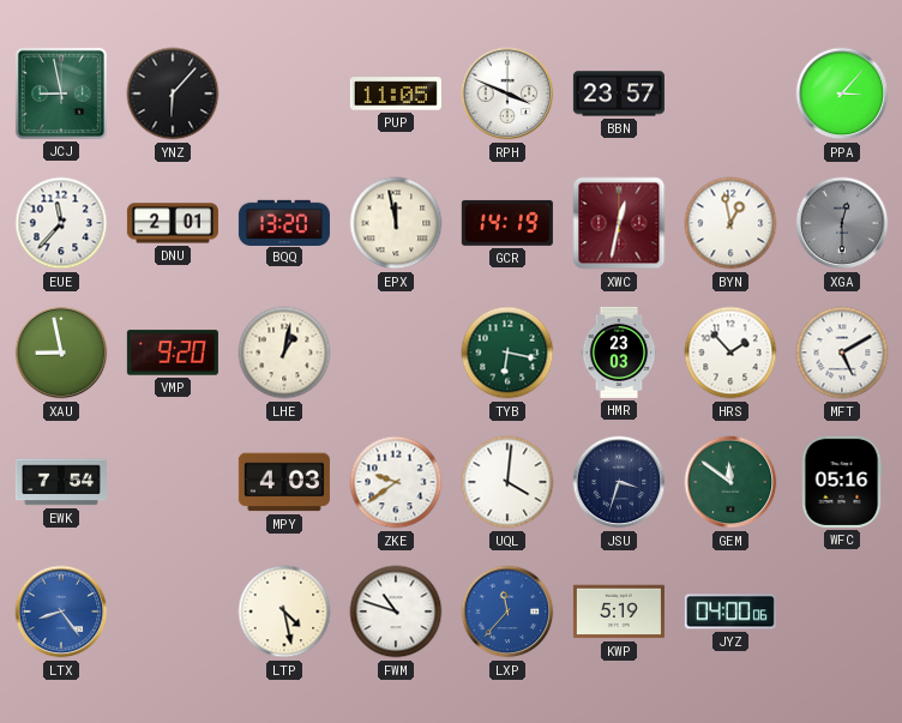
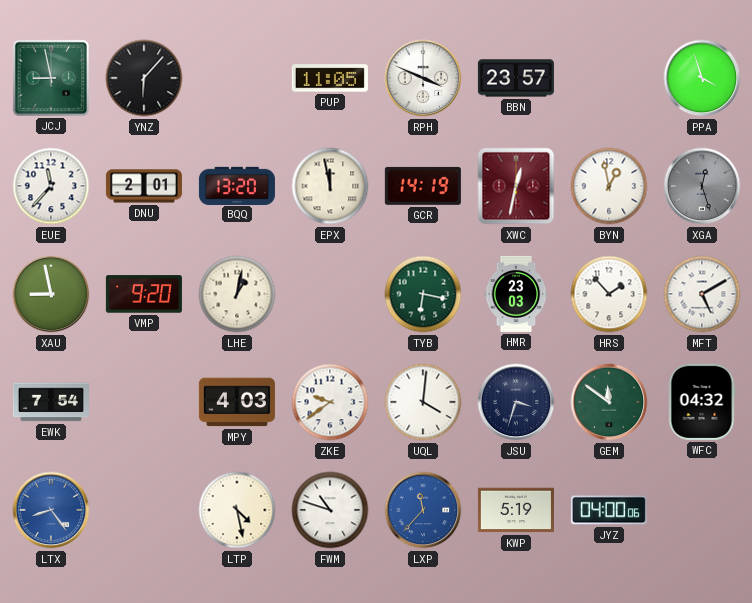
PPA: 3:07 -> 3:57 (702, 78)
XGA: 12:30 -> 12:27 (702, 186)
WFC: 05:16 -> 04:32 (702, 402)
